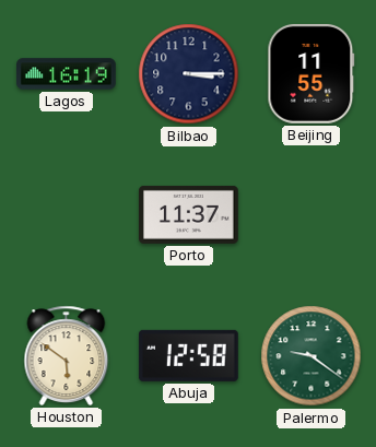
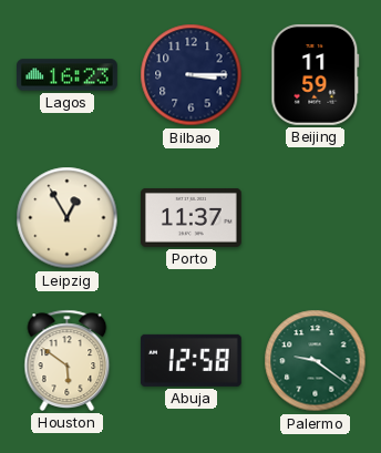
Lagos: 16:19 -> 16:23 (68, 75)
Beijing: 11:55 -> 11:59 (316, 75)
Leipzig: none -> 12:55 (68, 218)
